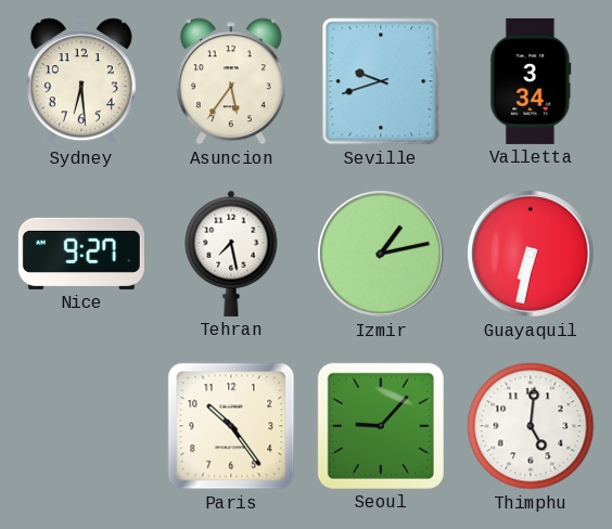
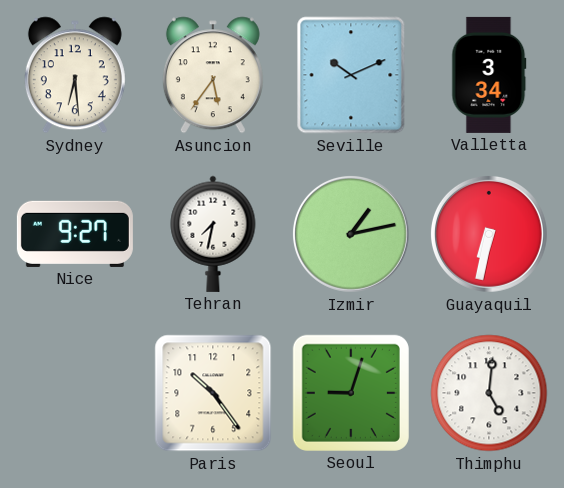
Seville: 9:42 -> 10:11 (351, 75)
Tehran: 7:28 -> 7:32 (213, 234)
Seoul: 9:07 -> 9:03 (351, 393)
